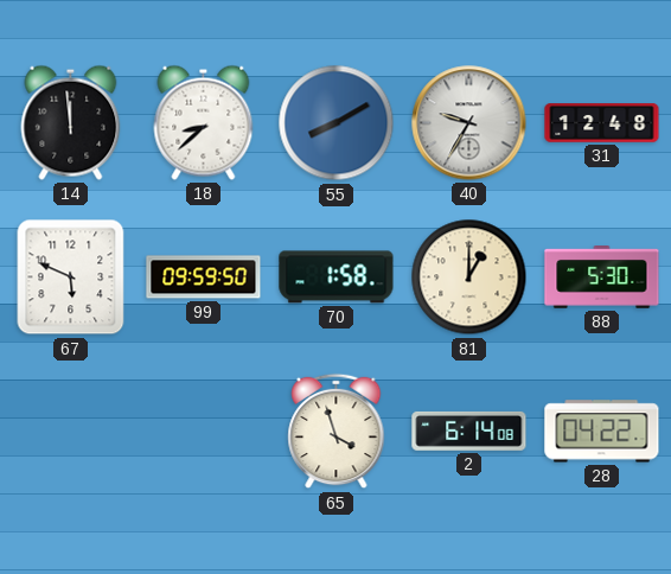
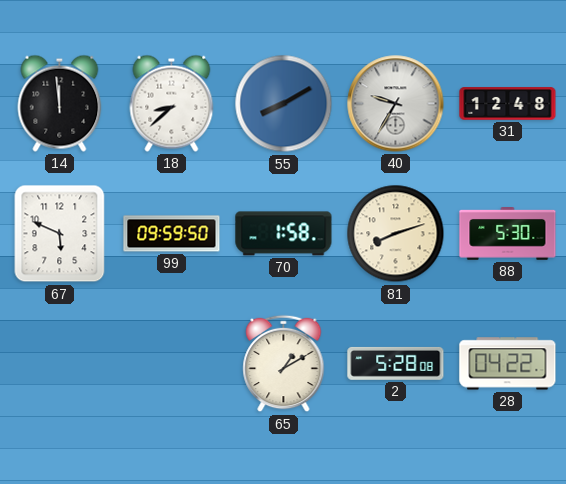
81: 1:00 -> 8:12 (396, 234)
65: 3:57 -> 1:10 (284, 364)
2: 6:14 -> 5:28 (396, 363)
